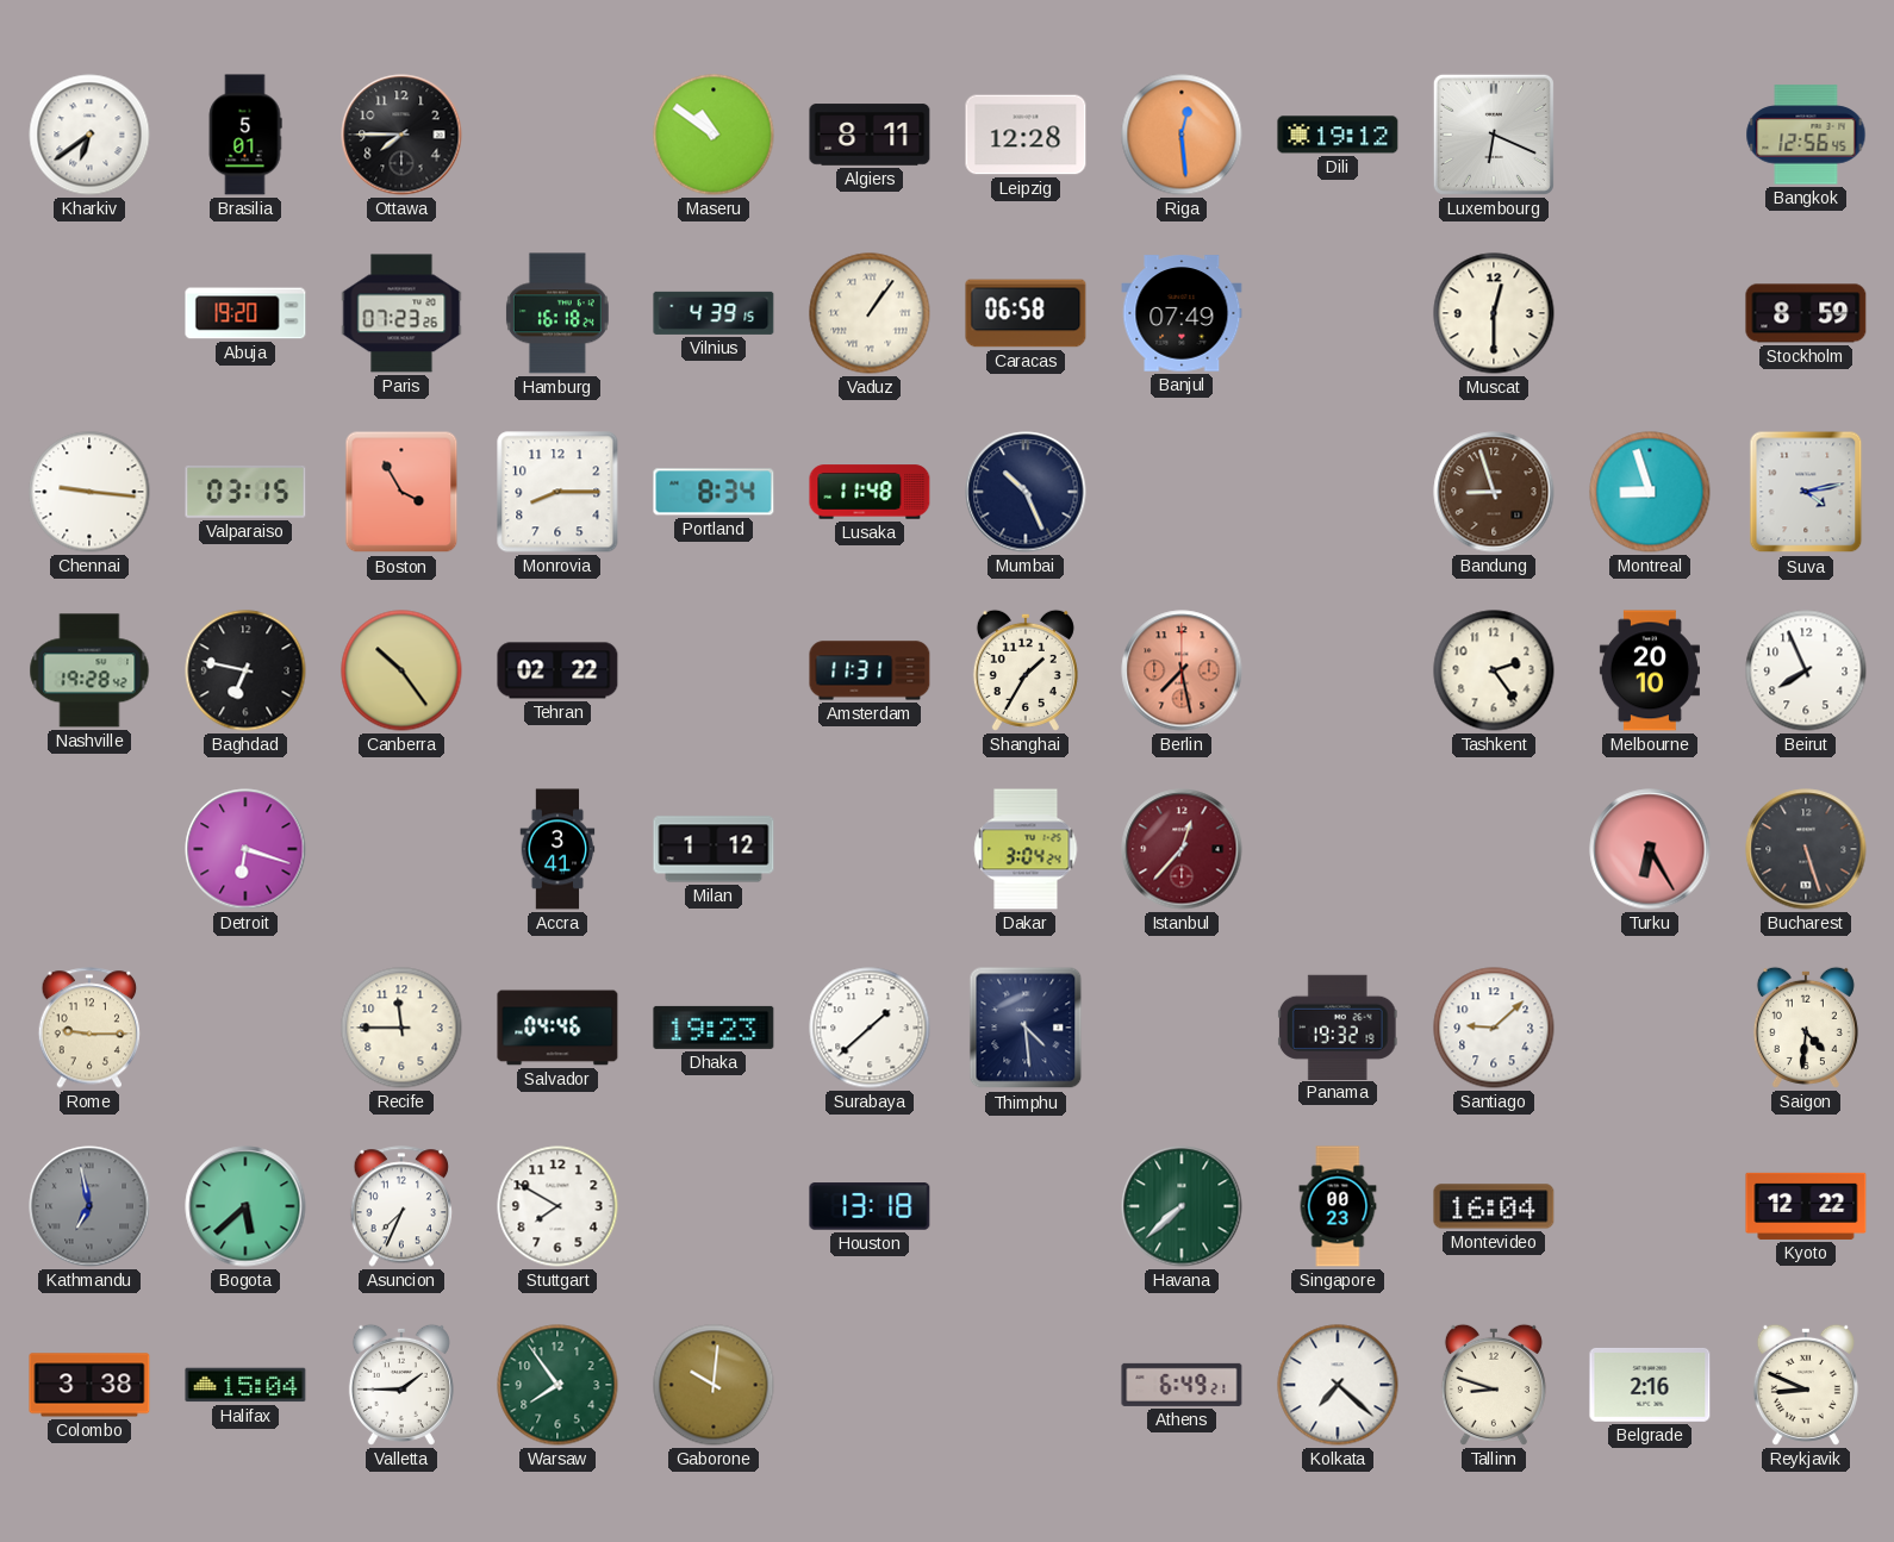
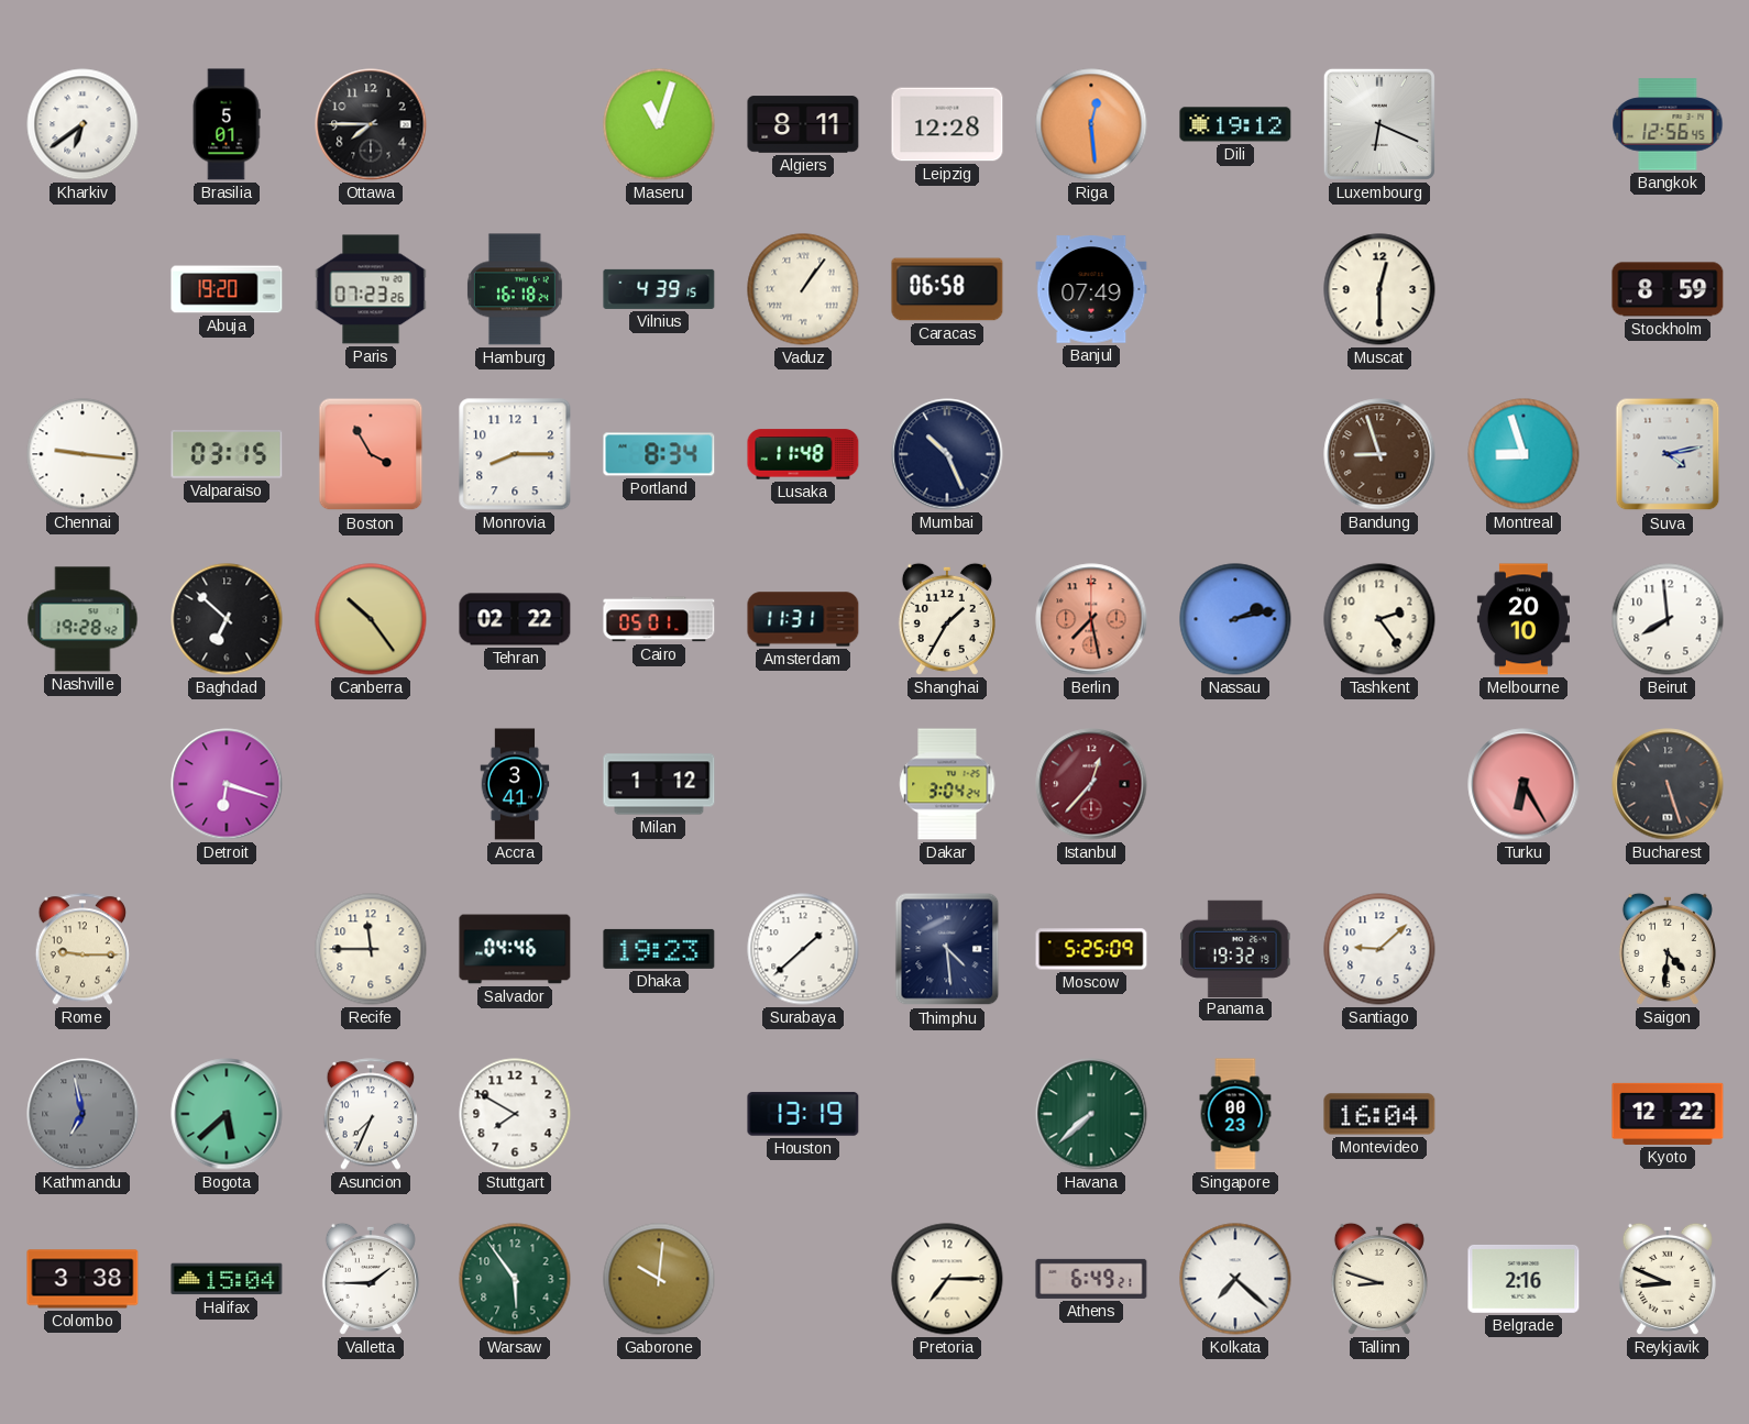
Maseru: 10:51 -> 11:03 (659, 124)
Baghdad: 6:47 -> 6:52 (227, 619)
Cairo: none -> 05:01 (659, 619)
Nassau: none -> 2:13 (1235, 619)
Beirut: 7:56 -> 7:59 (1668, 619)
Moscow: none -> 5:25 (1091, 949)
Houston: 13:18 -> 13:19 (803, 1114)
Warsaw: 7:54 -> 5:54 (515, 1279)
Pretoria: none -> 7:15 (947, 1279)
